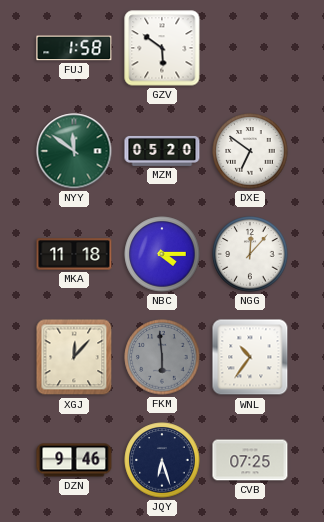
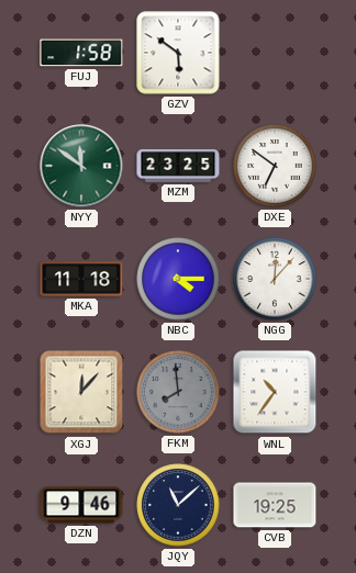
MZM: 05:20 -> 23:25 (178, 166)
FKM: 5:59 -> 7:59 (178, 392)
JQY: 6:27 -> 11:08 (178, 505)
CVB: 07:25 -> 19:25 (275, 505)
